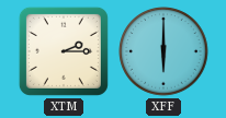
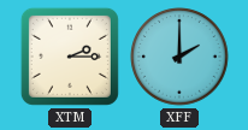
XFF: 6:00 -> 2:00 (179, 57)
